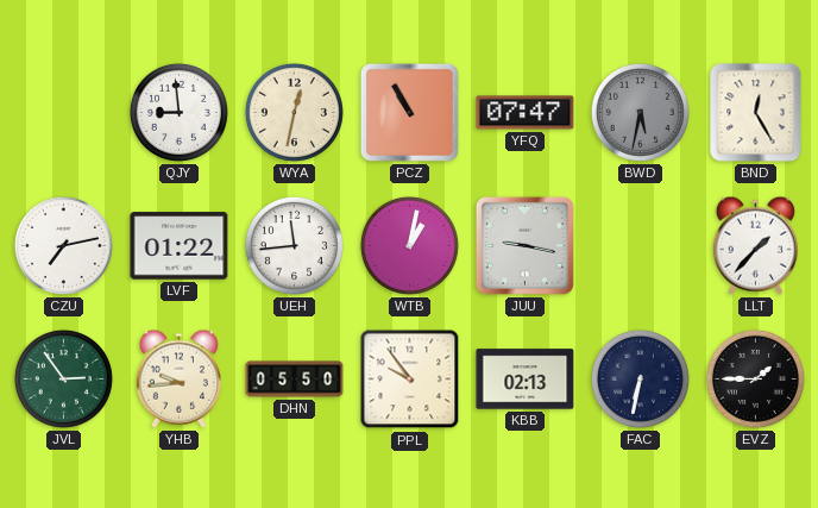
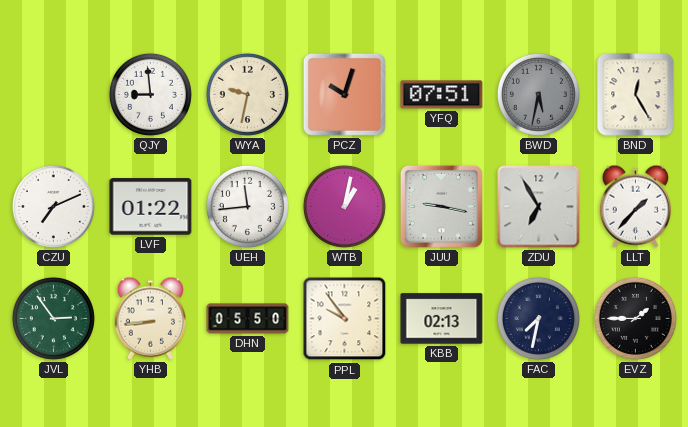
WYA: 12:32 -> 9:32 (247, 94)
PCZ: 10:55 -> 10:03 (344, 94)
YFQ: 07:47 -> 07:51 (442, 95)
CZU: 7:13 -> 7:11 (53, 206)
ZDU: none -> 6:55 (539, 207)
YHB: 9:44 -> 8:44 (150, 318)
FAC: 6:32 -> 7:32 (538, 318)
